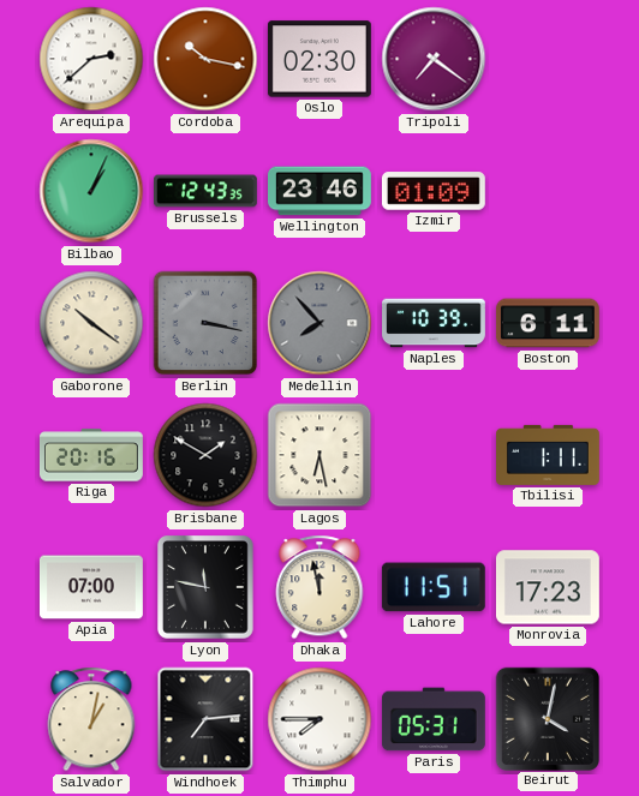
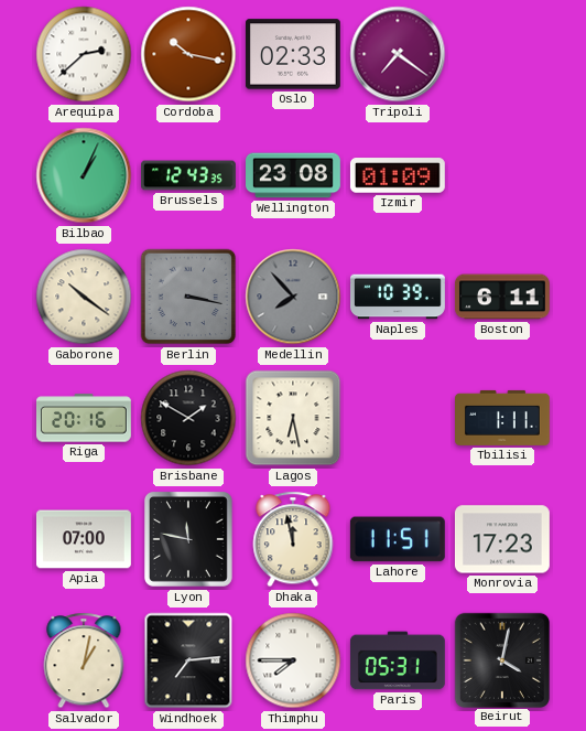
Oslo: 02:30 -> 02:33 (293, 54)
Wellington: 23:46 -> 23:08 (294, 175)
